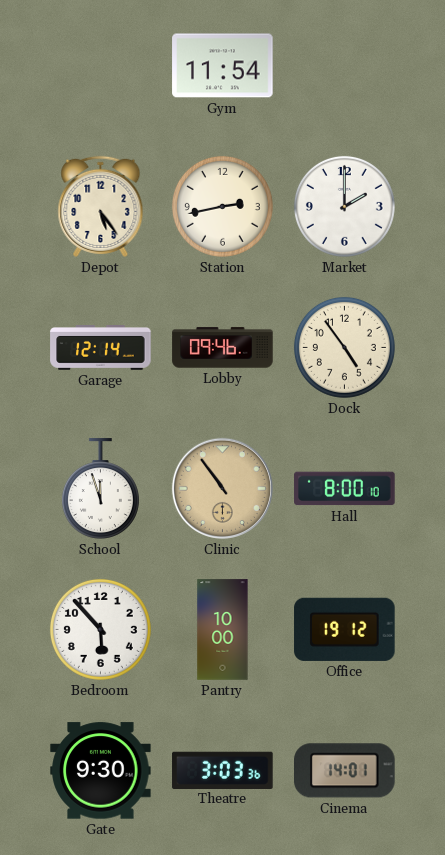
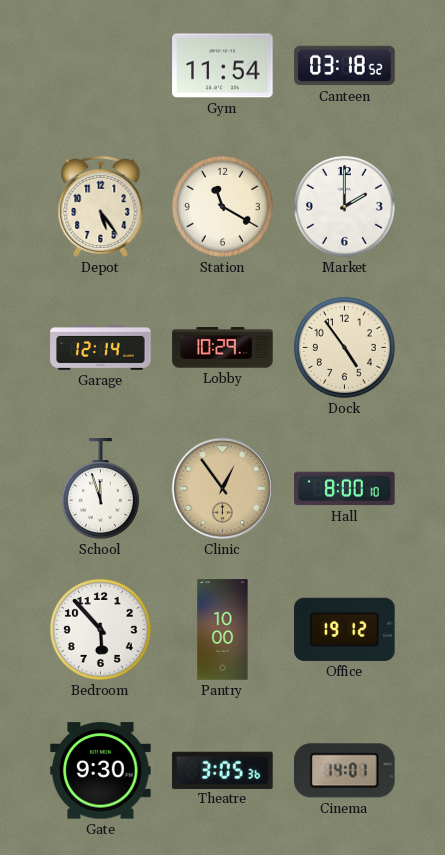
Canteen: none -> 03:18 (345, 66)
Station: 2:43 -> 11:20 (222, 206)
Lobby: 09:46 -> 10:29 (223, 348)
Clinic: 10:54 -> 12:54 (222, 488)
Theatre: 3:03 -> 3:05 (223, 770)
